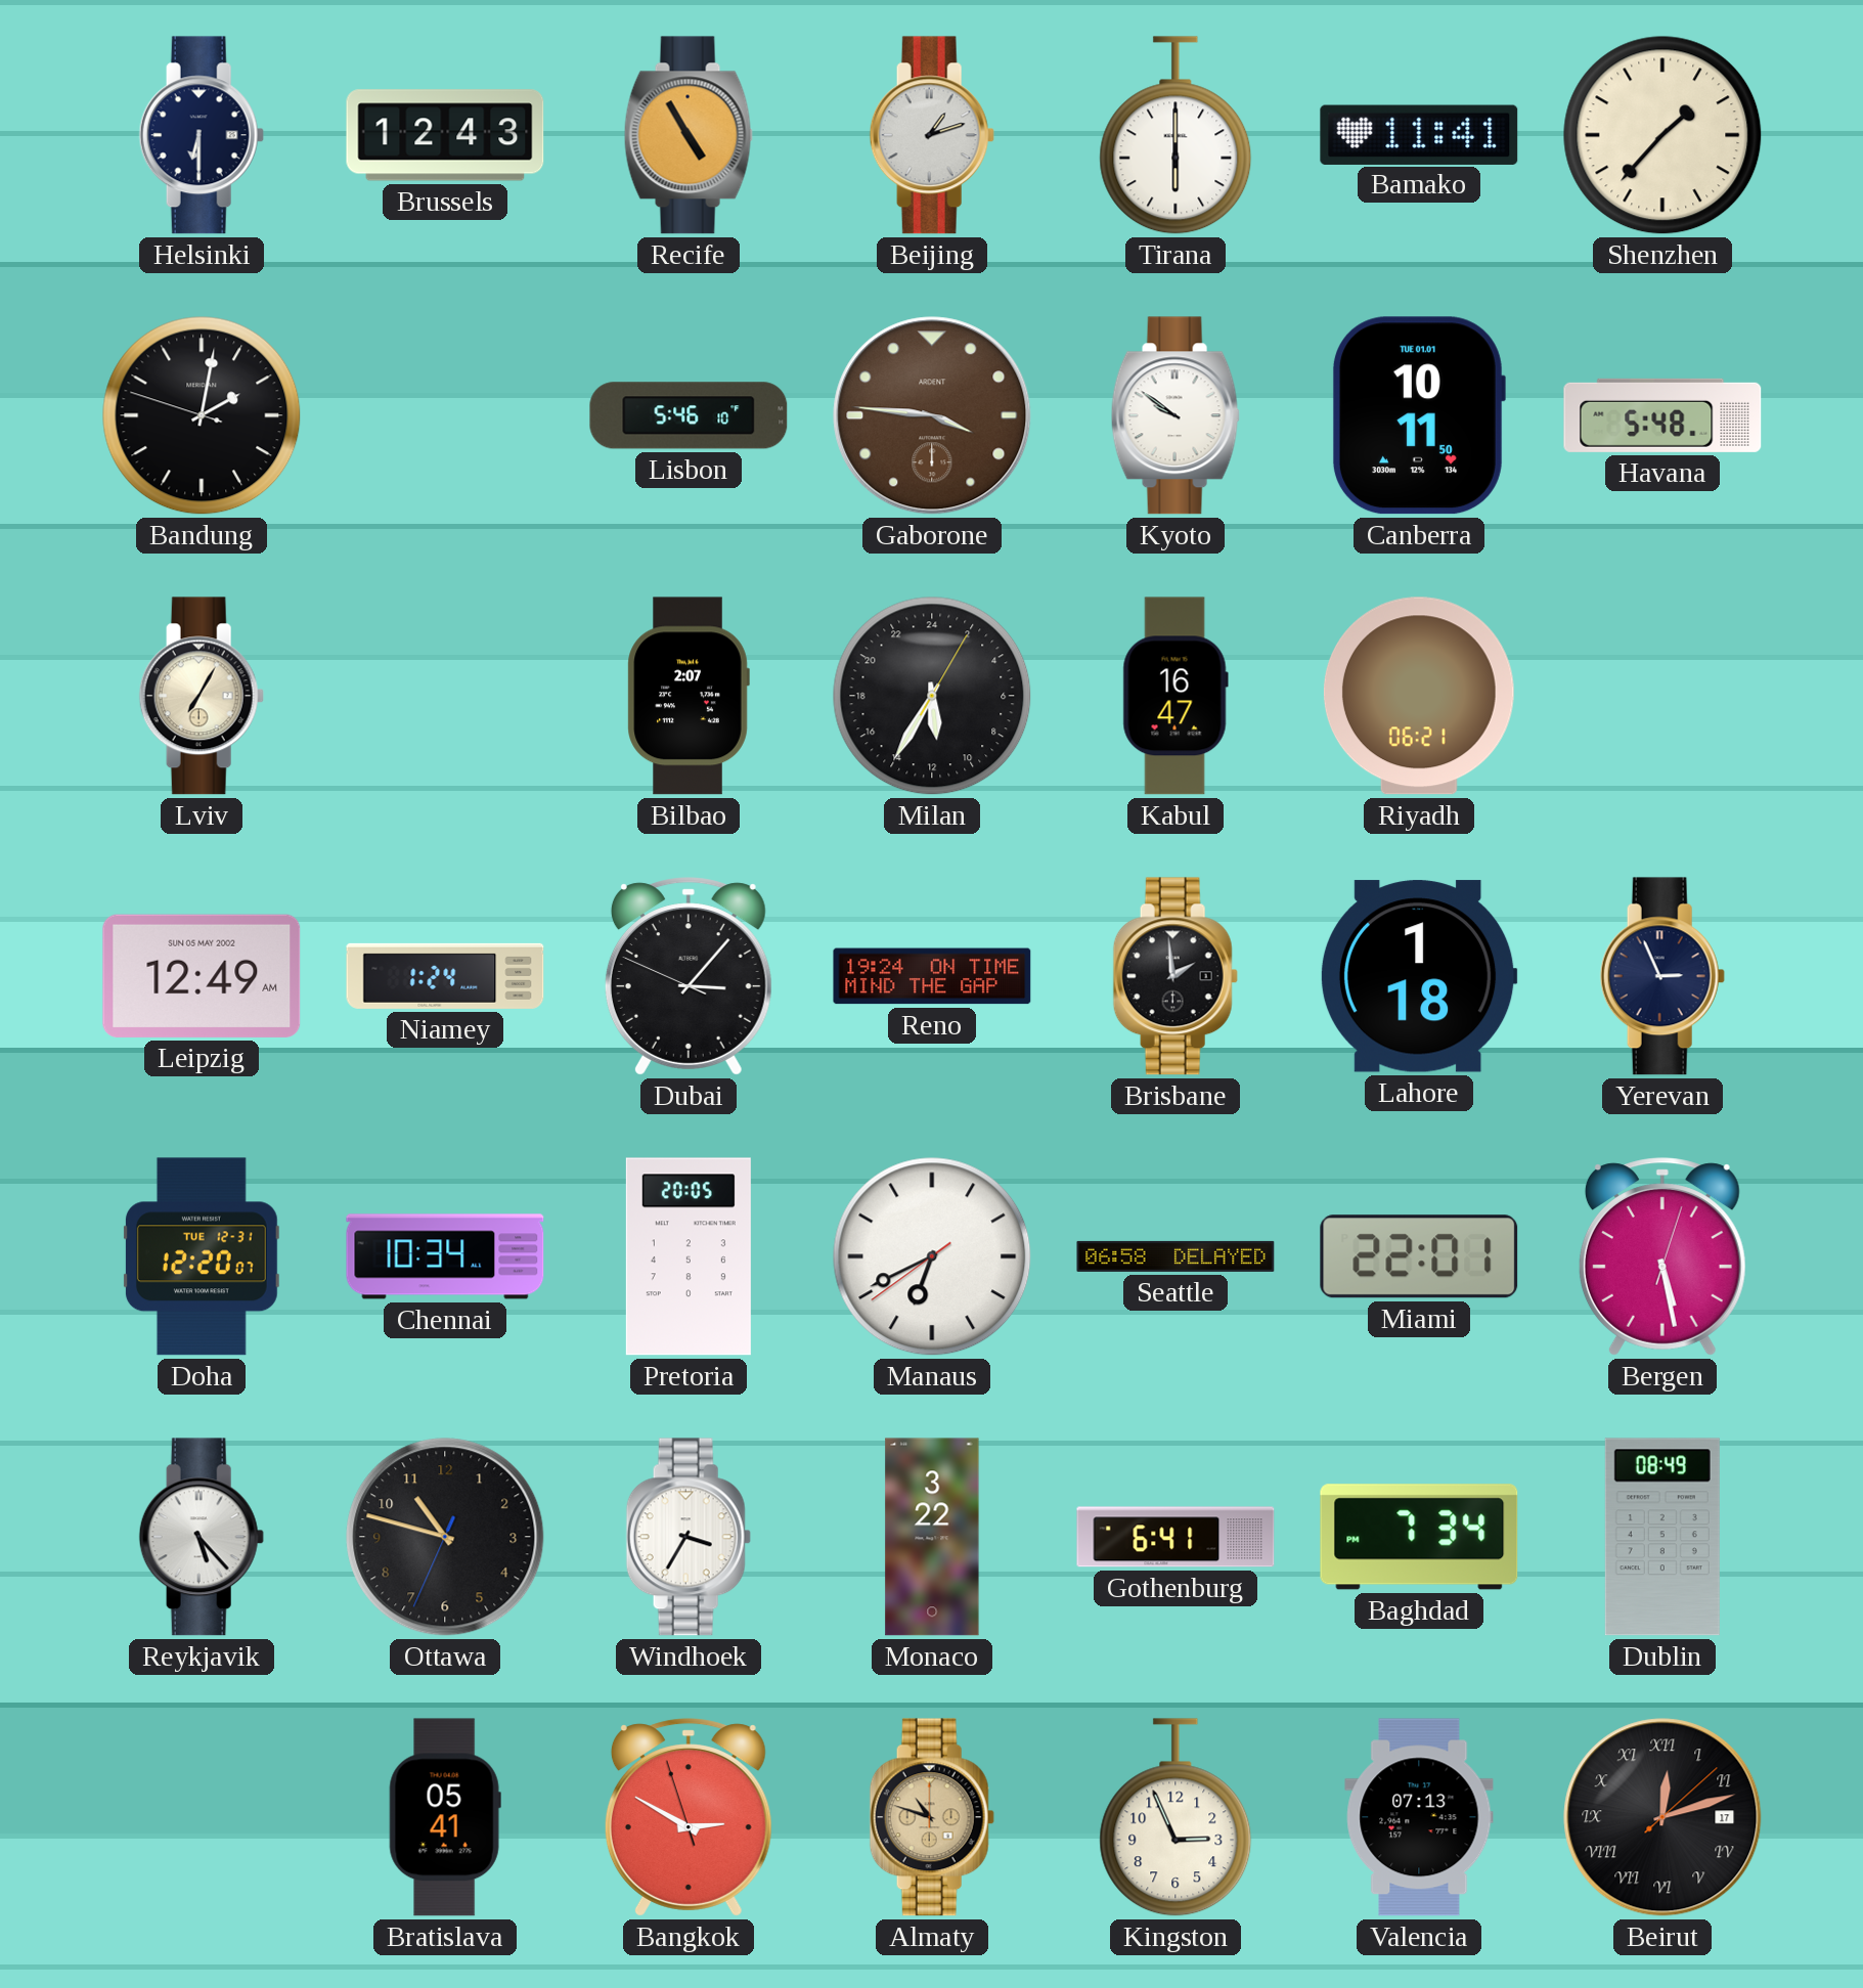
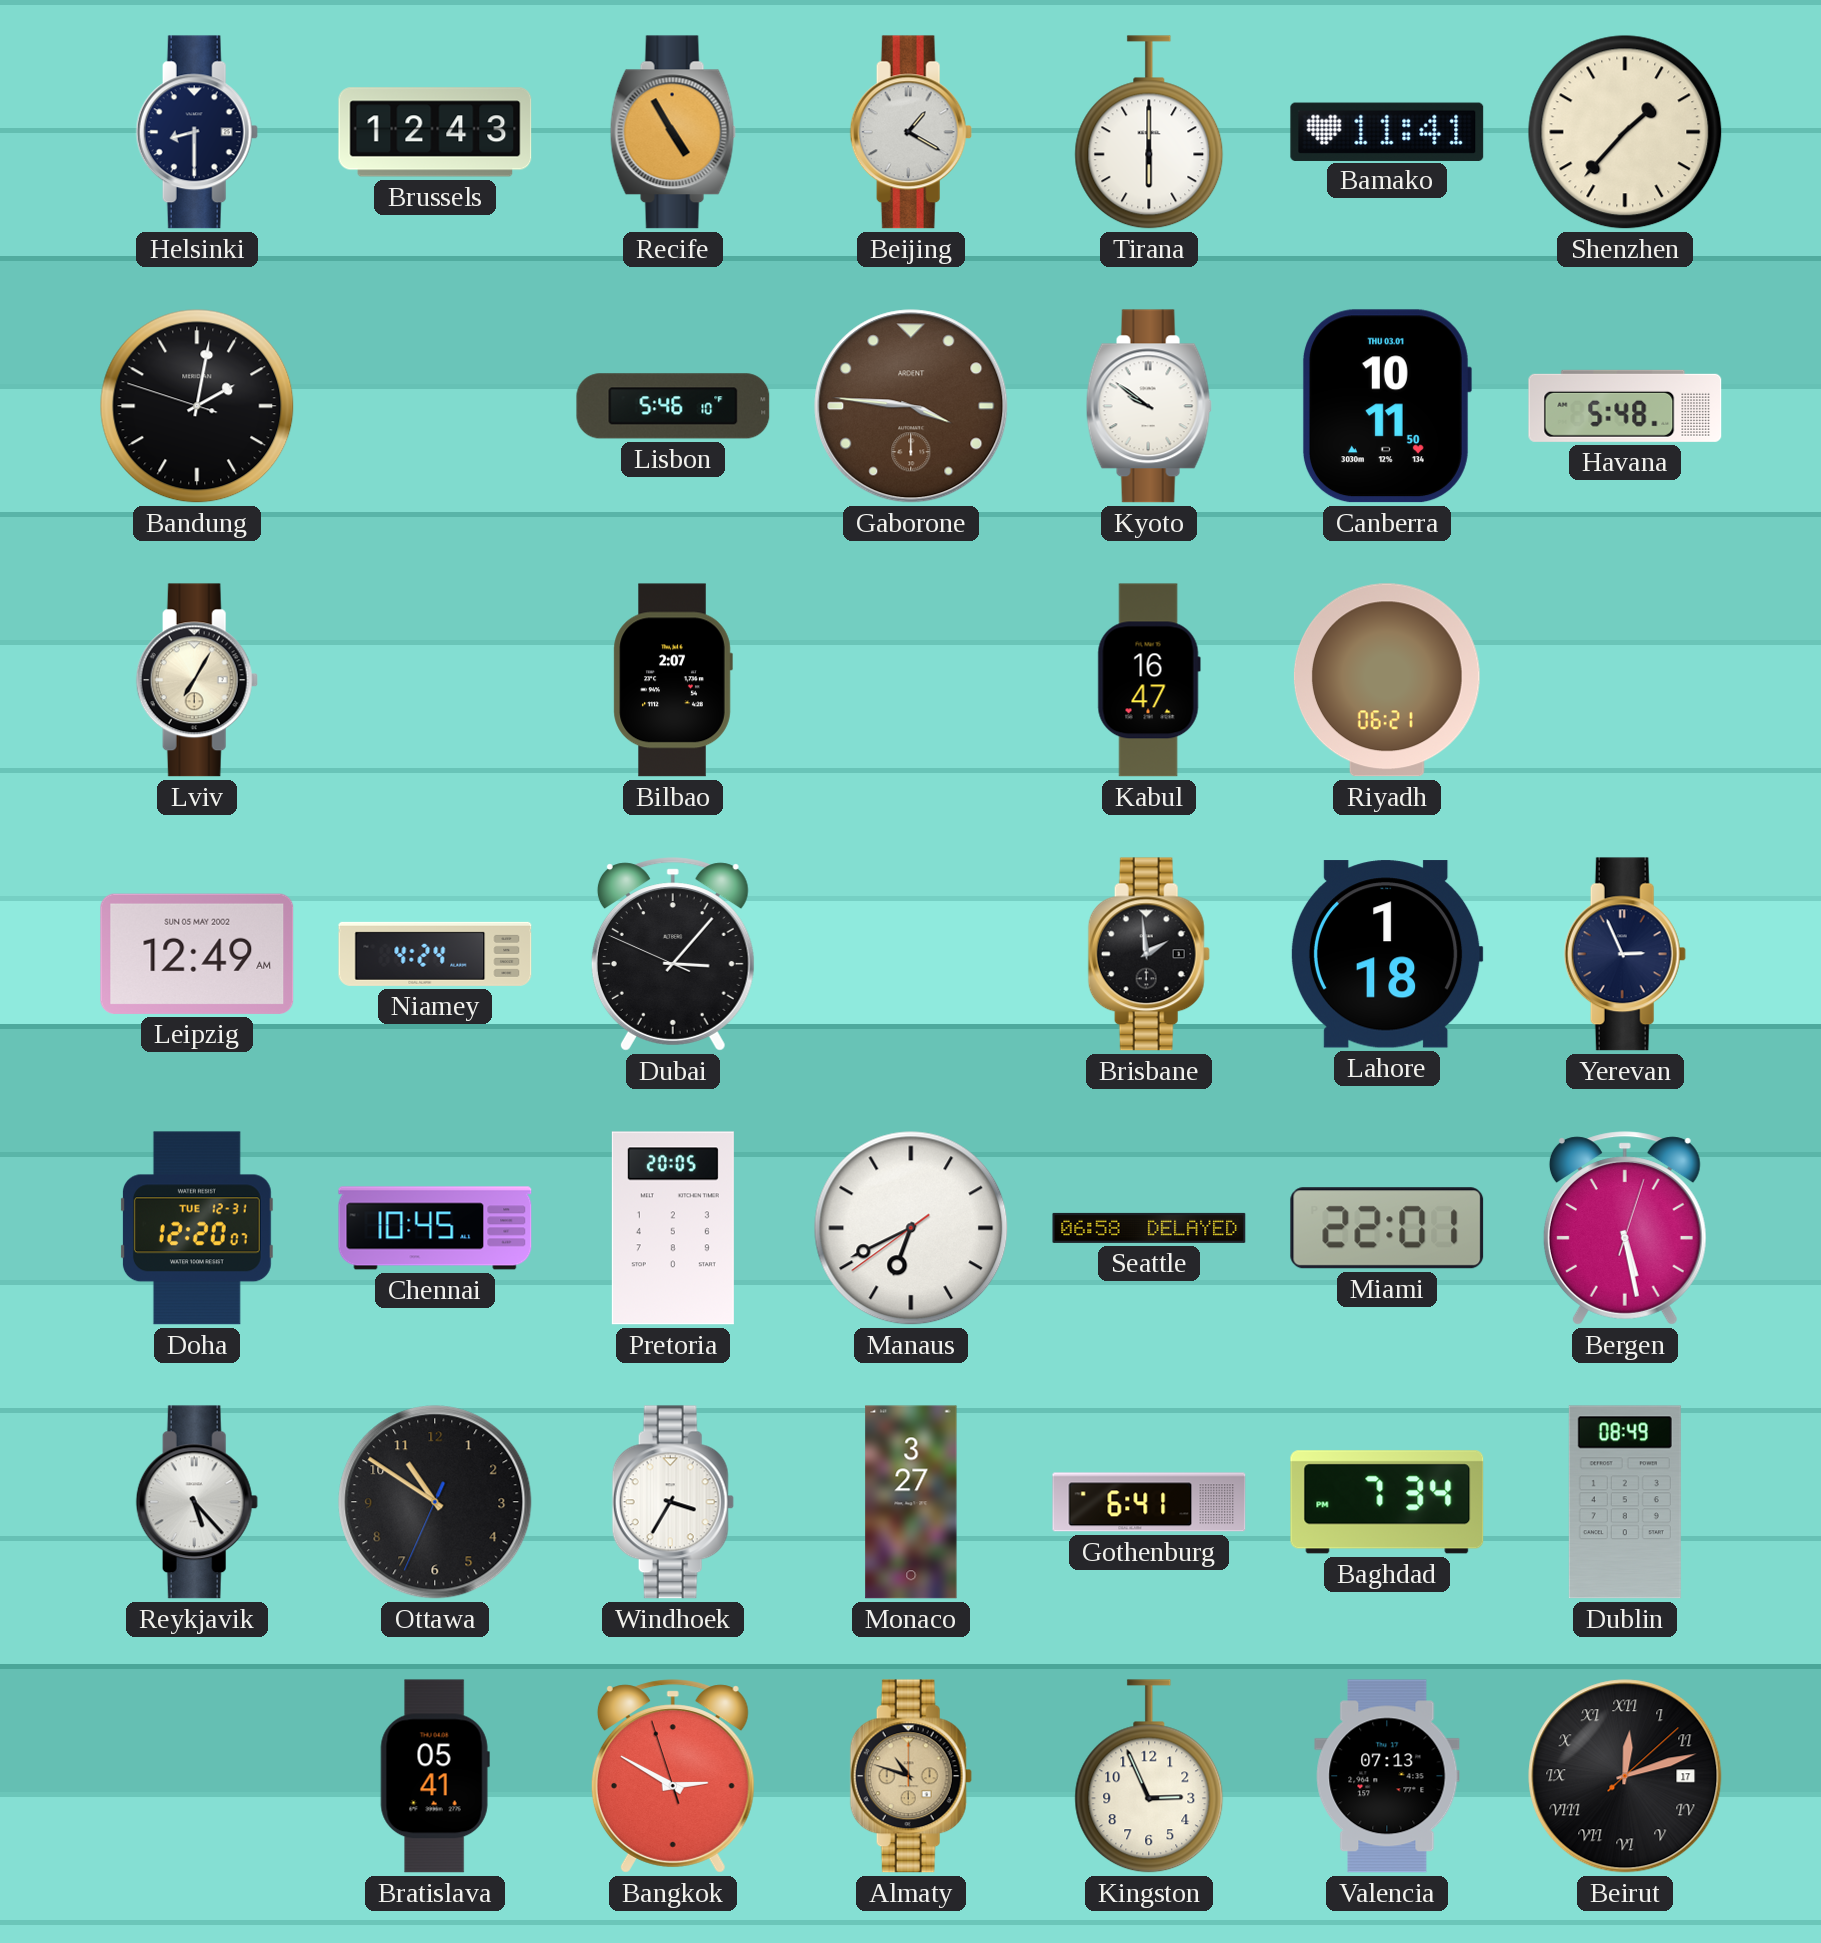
Helsinki: 6:30 -> 8:30 (197, 132)
Beijing: 1:12 -> 1:20 (911, 132)
Canberra date: TUE 01.01 -> THU 03.01 (1386, 406)
Milan: 11:35 -> none (932, 696)
Niamey: 1:24 -> 4:24 (435, 954)
Reno: 19:24 -> none (932, 976)
Chennai: 10:34 -> 10:45 (435, 1228)
Ottawa: 10:47 -> 10:50 (435, 1502)
Monaco: 3:22 -> 3:27 (911, 1502)
